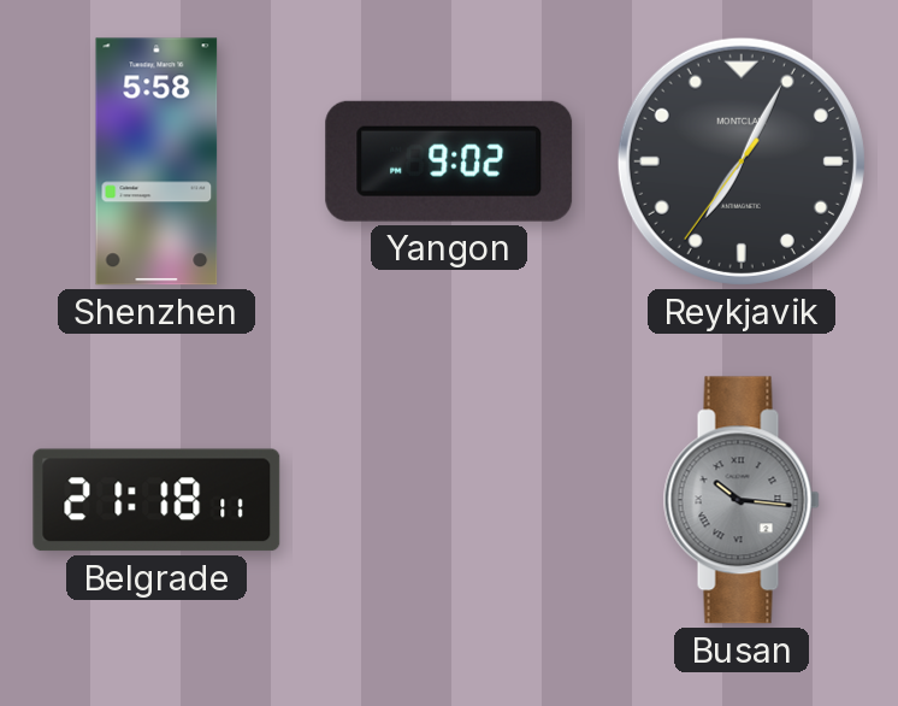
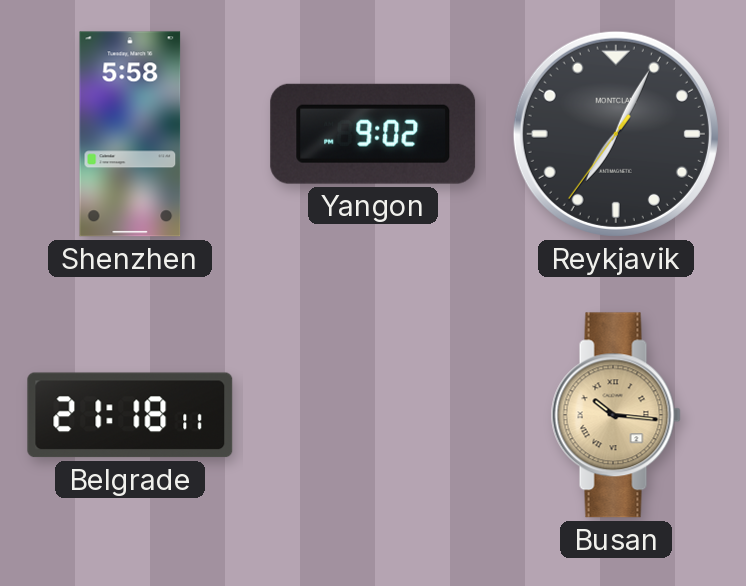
Busan dial: grey -> champagne (616, 415)
